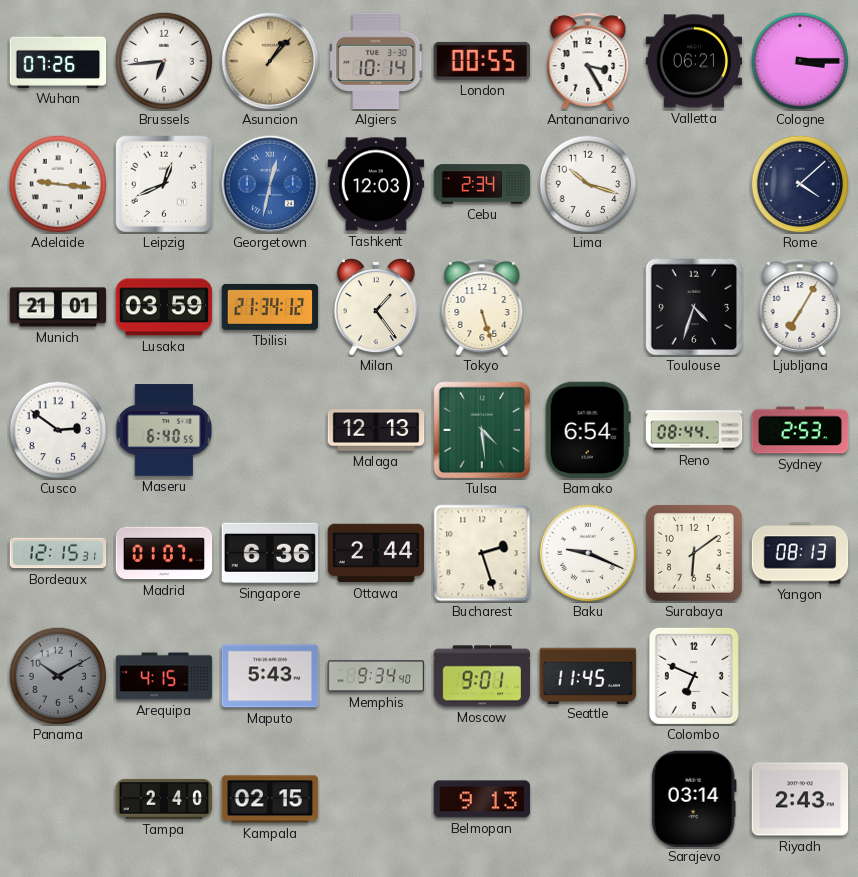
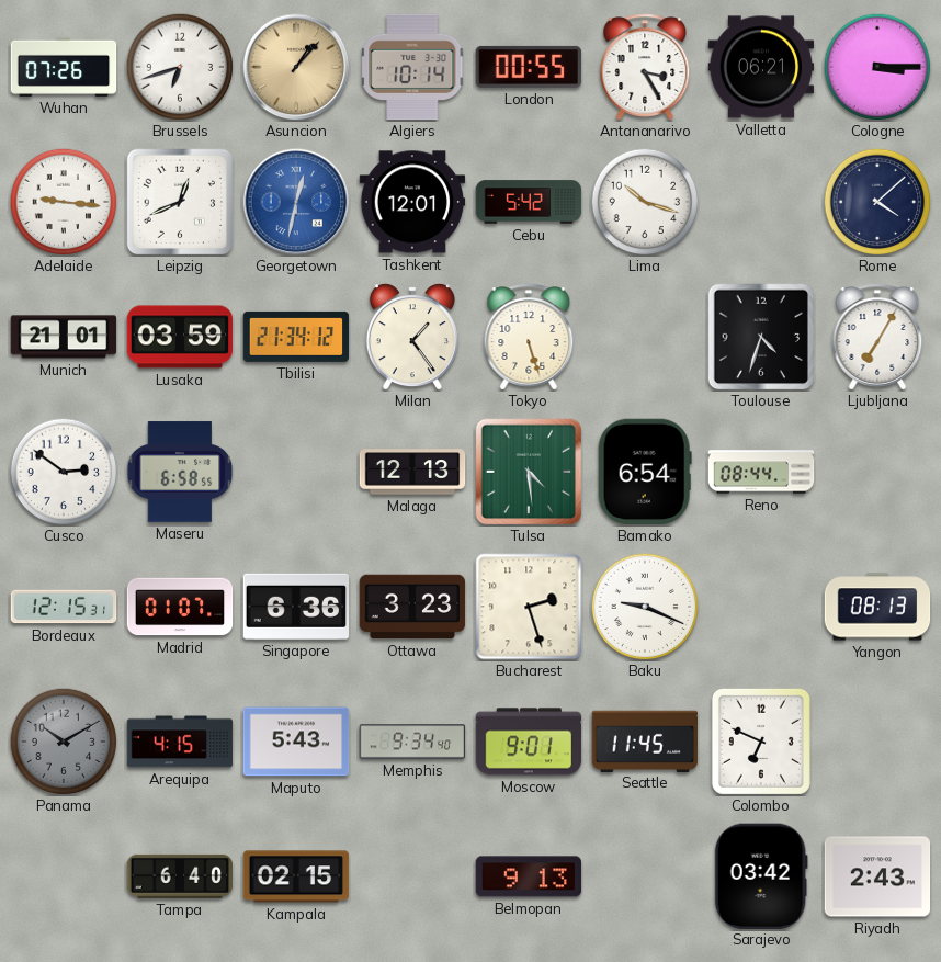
Brussels: 6:44 -> 6:42 (180, 67)
Tashkent: 12:03 -> 12:01 (412, 202)
Cebu: 2:34 -> 5:42 (529, 202)
Maseru: 6:40 -> 6:58 (180, 472)
Sydney: 2:53 -> none (800, 430)
Ottawa: 2:44 -> 3:23 (412, 607)
Surabaya: 6:09 -> none (694, 553)
Tampa: 2:40 -> 6:40 (180, 876)
Sarajevo: 03:14 -> 03:42 (761, 875)
